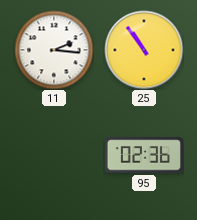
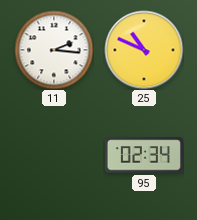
25: 10:54 -> 10:49 (144, 50)
95: 02:36 -> 02:34 (144, 155)
